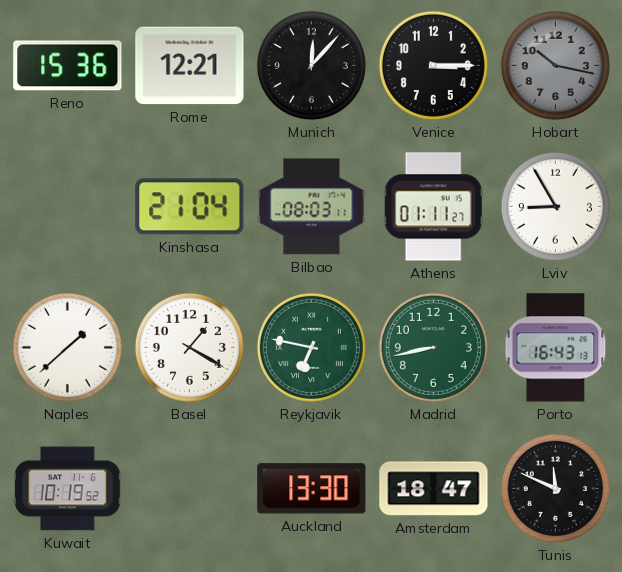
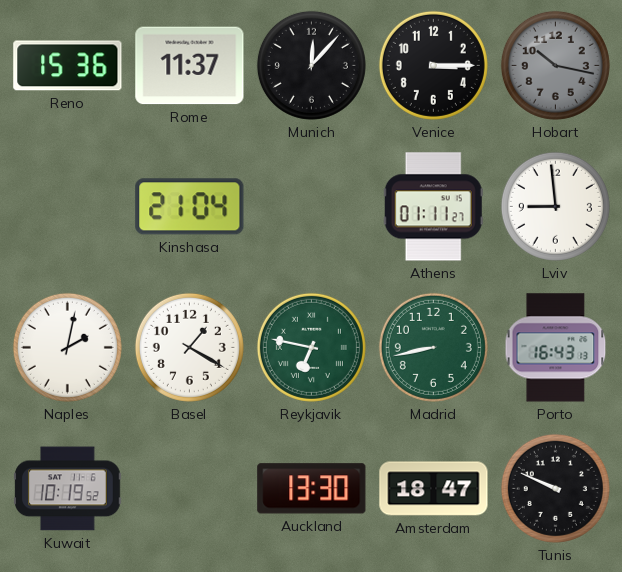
Rome: 12:21 -> 11:37 (190, 66)
Bilbao: 08:03 -> none (312, 207)
Lviv: 8:55 -> 8:59 (555, 206)
Naples: 1:38 -> 2:02 (67, 347)
Tunis: 11:49 -> 9:49 (555, 488)
